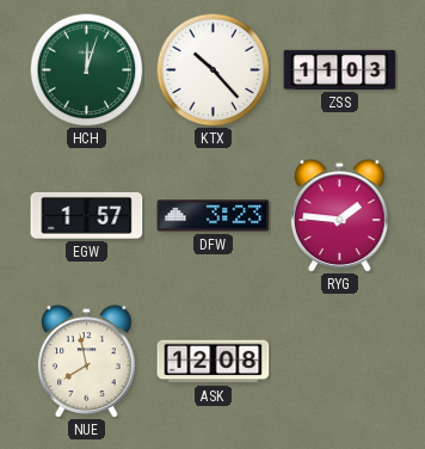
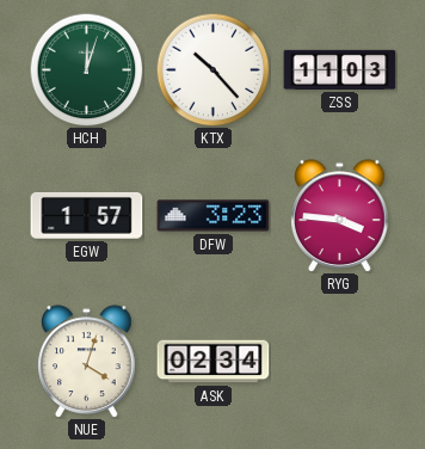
RYG: 1:46 -> 3:46 (340, 215)
NUE: 7:58 -> 4:03 (87, 361)
ASK: 12:08 -> 02:34 (214, 362)
